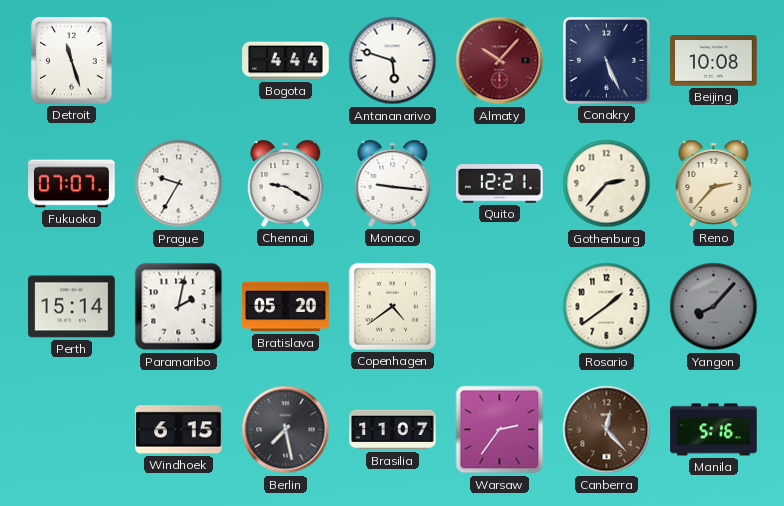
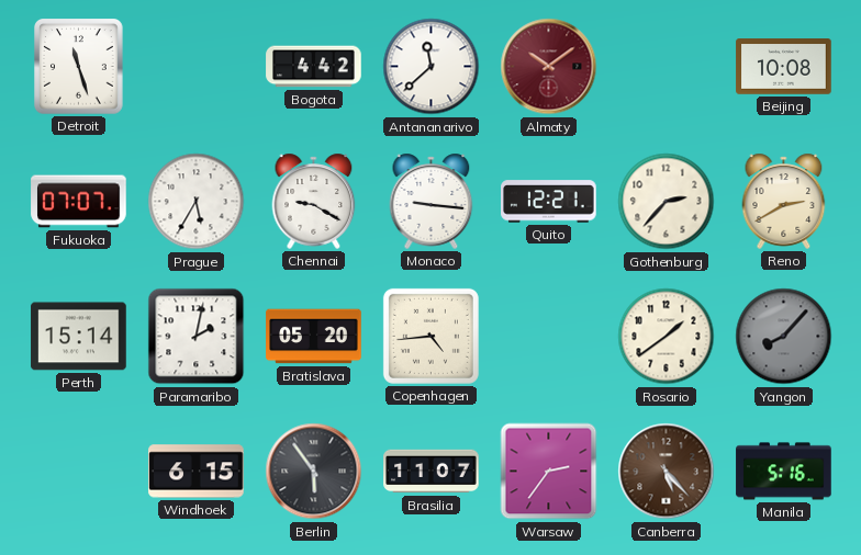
Bogota: 4:44 -> 4:42 (314, 67)
Antananarivo: 5:48 -> 11:38 (432, 67)
Almaty: 10:07 -> 10:09 (549, 67)
Conakry: 5:26 -> none (607, 61)
Prague: 9:35 -> 5:35 (197, 202)
Reno: 2:37 -> 2:40 (784, 201)
Copenhagen: 4:39 -> 4:44 (431, 336)
Berlin: 7:28 -> 5:54 (314, 472)
Canberra: 12:23 -> 5:23 (667, 472)
